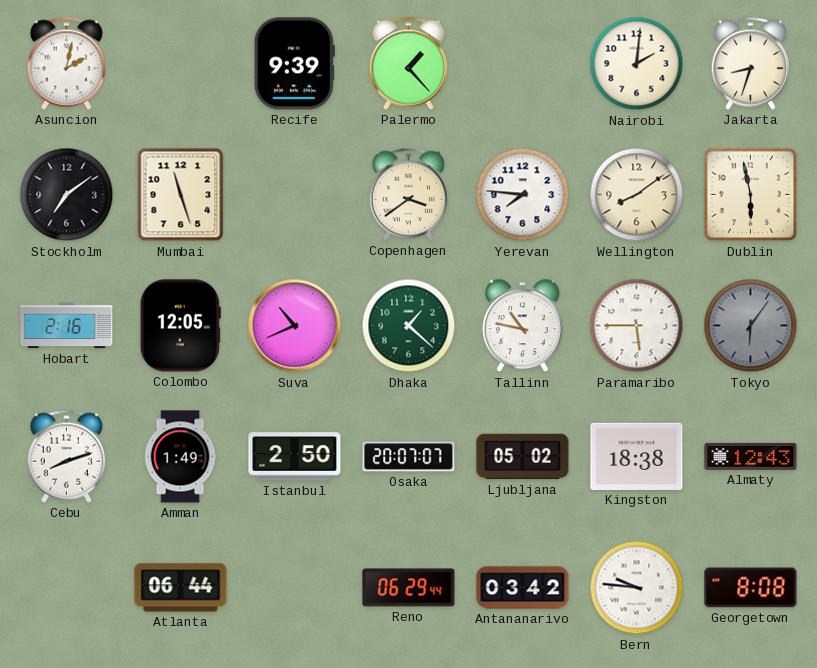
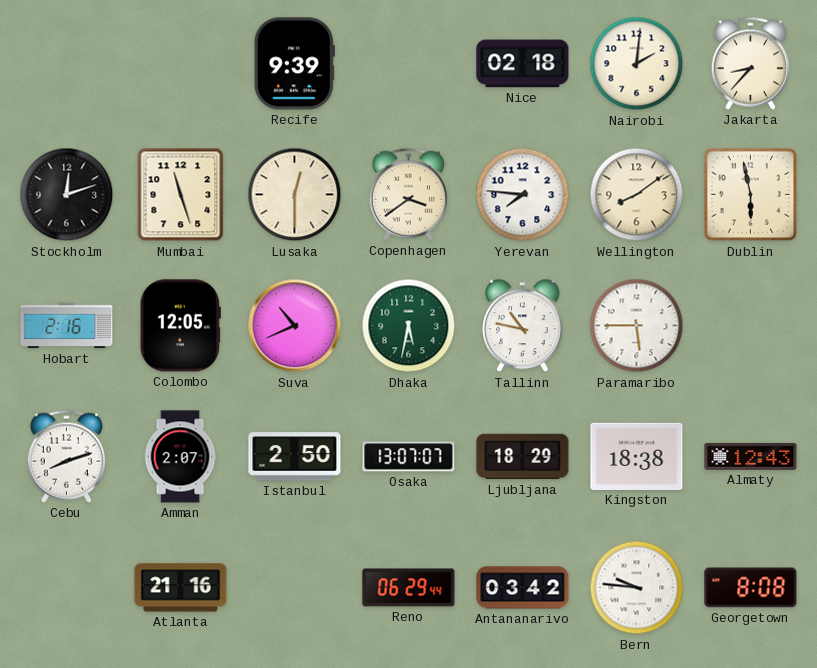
Asuncion: 2:02 -> none (66, 63)
Palermo: 1:23 -> none (408, 63)
Nice: none -> 02:18 (523, 64)
Jakarta: 8:33 -> 8:37 (750, 63)
Stockholm: 7:09 -> 12:12 (67, 195)
Lusaka: none -> 12:30 (295, 195)
Dhaka: 1:22 -> 5:32 (409, 326)
Tokyo: 6:06 -> none (751, 326)
Amman: 1:49 -> 2:07 (180, 457)
Osaka: 20:07 -> 13:07 (409, 457)
Ljubljana: 05:02 -> 18:29 (523, 457)
Atlanta: 06:44 -> 21:16 (181, 588)
